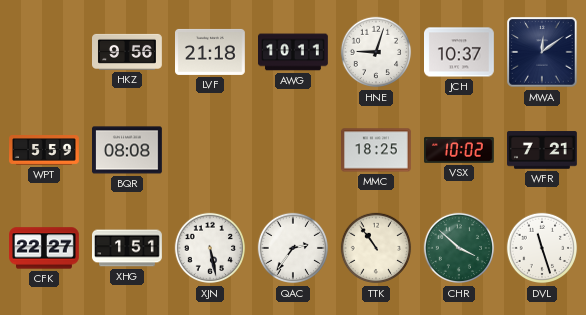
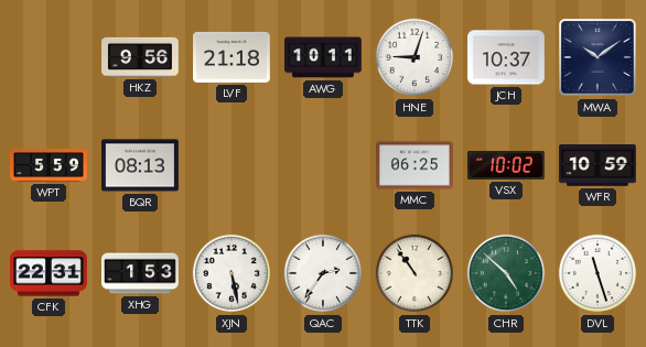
MWA: 12:09 -> 10:09 (597, 57)
BQR: 08:08 -> 08:13 (141, 165)
MMC: 18:25 -> 06:25 (416, 165)
WFR: 7:21 -> 10:59 (599, 165)
CFK: 22:27 -> 22:31 (50, 273)
XHG: 1:51 -> 1:53 (140, 273)
CHR: 3:52 -> 4:52 (506, 273)
